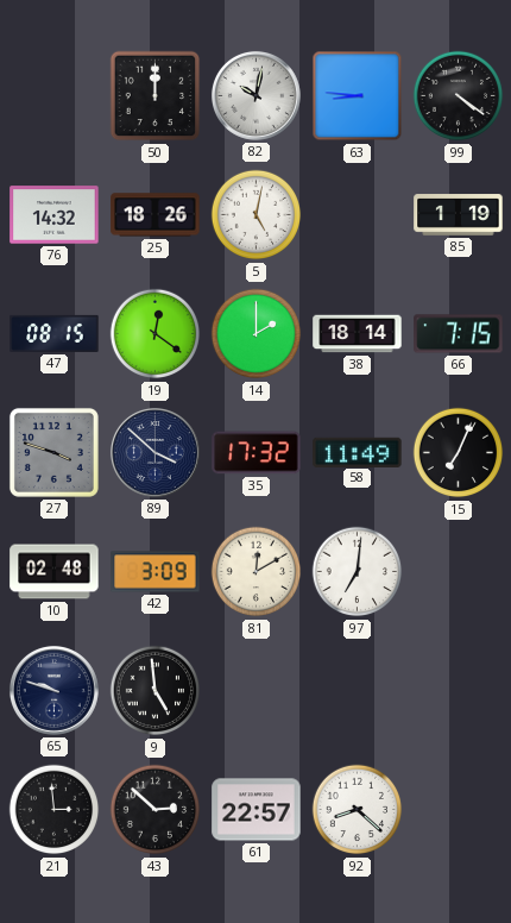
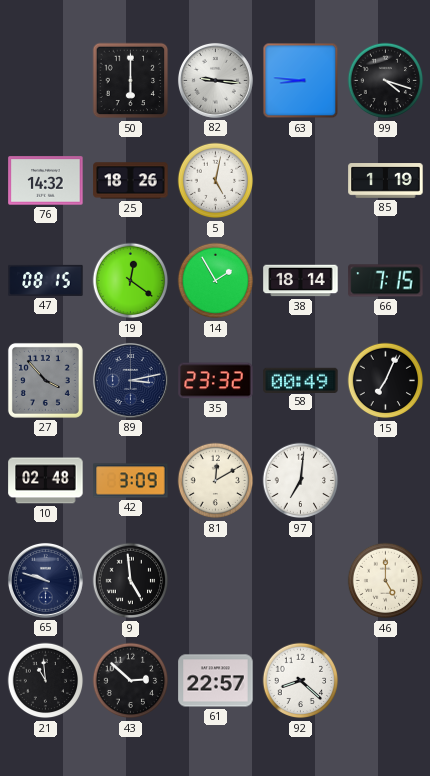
50: 12:00 -> 6:00 (131, 81)
82: 10:02 -> 9:16 (215, 80)
99: 4:21 -> 4:18 (386, 81)
14: 2:00 -> 1:55 (216, 281)
27: 3:48 -> 3:53 (45, 380)
89: 3:52 -> 3:13 (130, 380)
35: 17:32 -> 23:32 (216, 381)
58: 11:49 -> 00:49 (301, 380)
46: none -> 5:00 (386, 581)
21: 2:59 -> 10:59 (46, 681)
